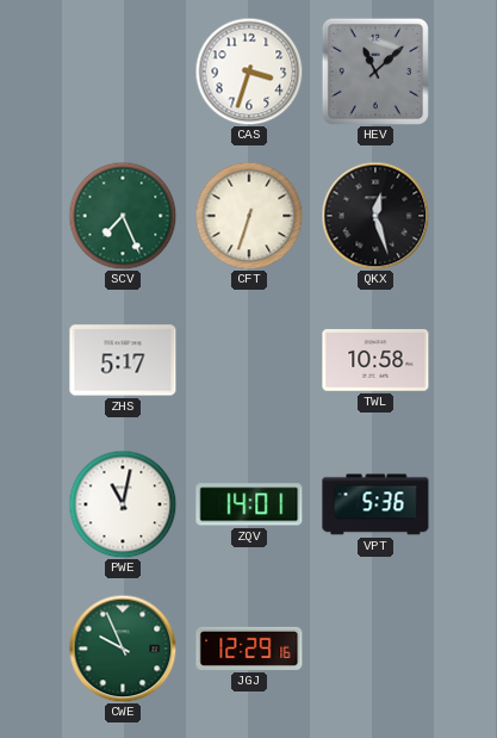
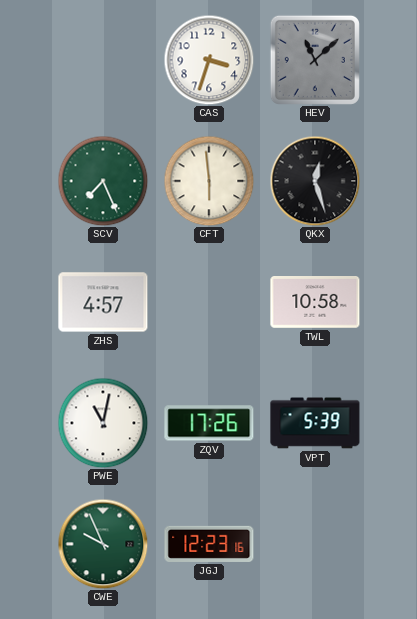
CFT: 6:33 -> 5:59 (209, 181)
ZHS: 5:17 -> 4:57 (103, 302)
ZQV: 14:01 -> 17:26 (209, 423)
VPT: 5:36 -> 5:39 (315, 423)
JGJ: 12:29 -> 12:23 (209, 544)
